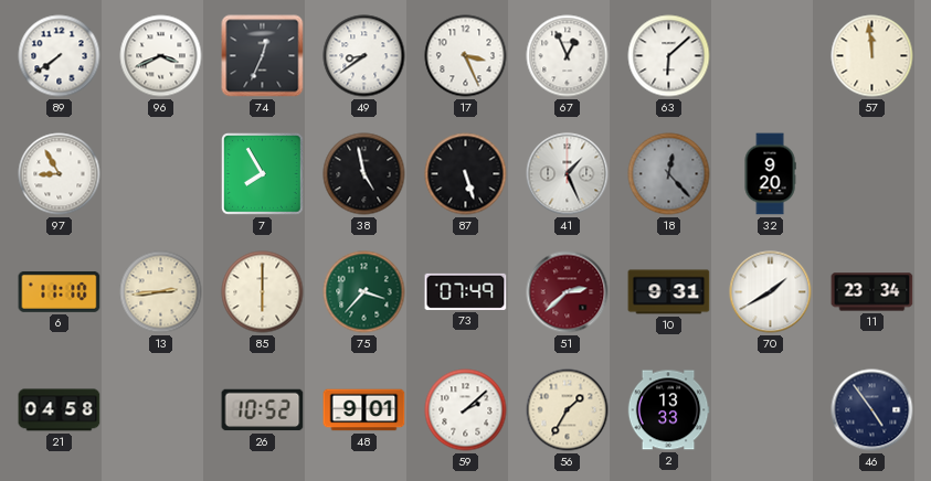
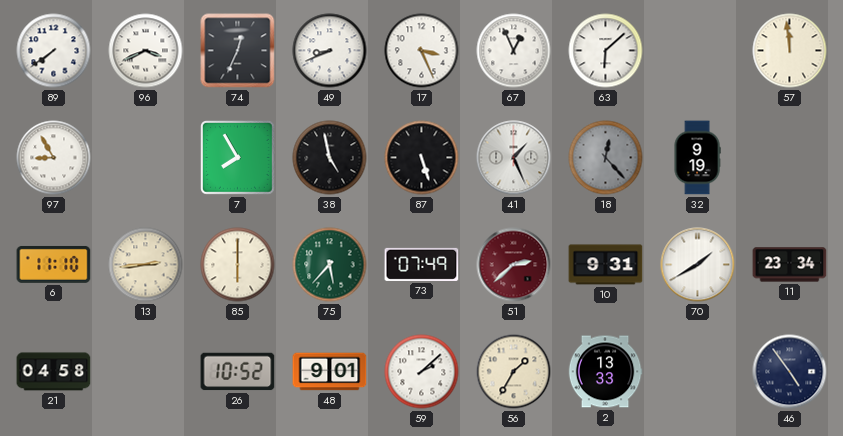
49: 8:39 -> 8:41 (330, 51)
32: 9:20 -> 9:19 (697, 158)
75: 3:37 -> 5:37 (330, 265)
